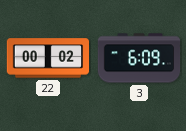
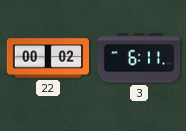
3: 6:09 -> 6:11 (139, 58)
